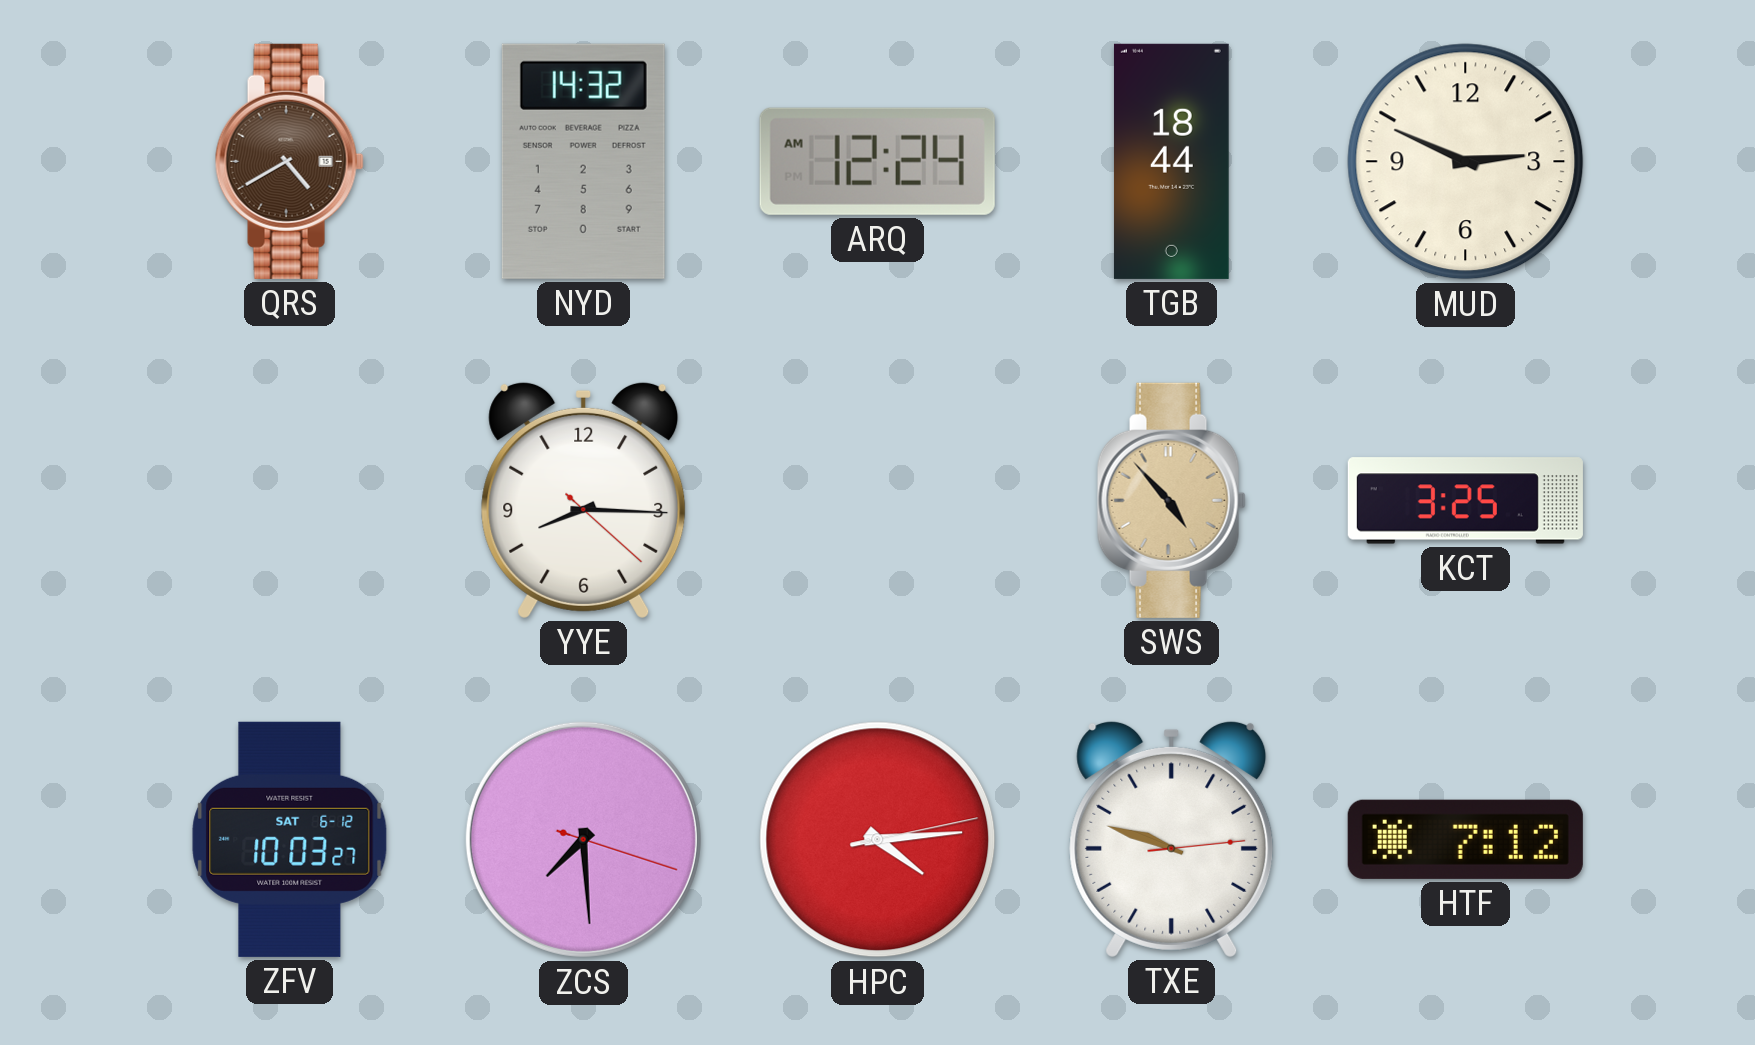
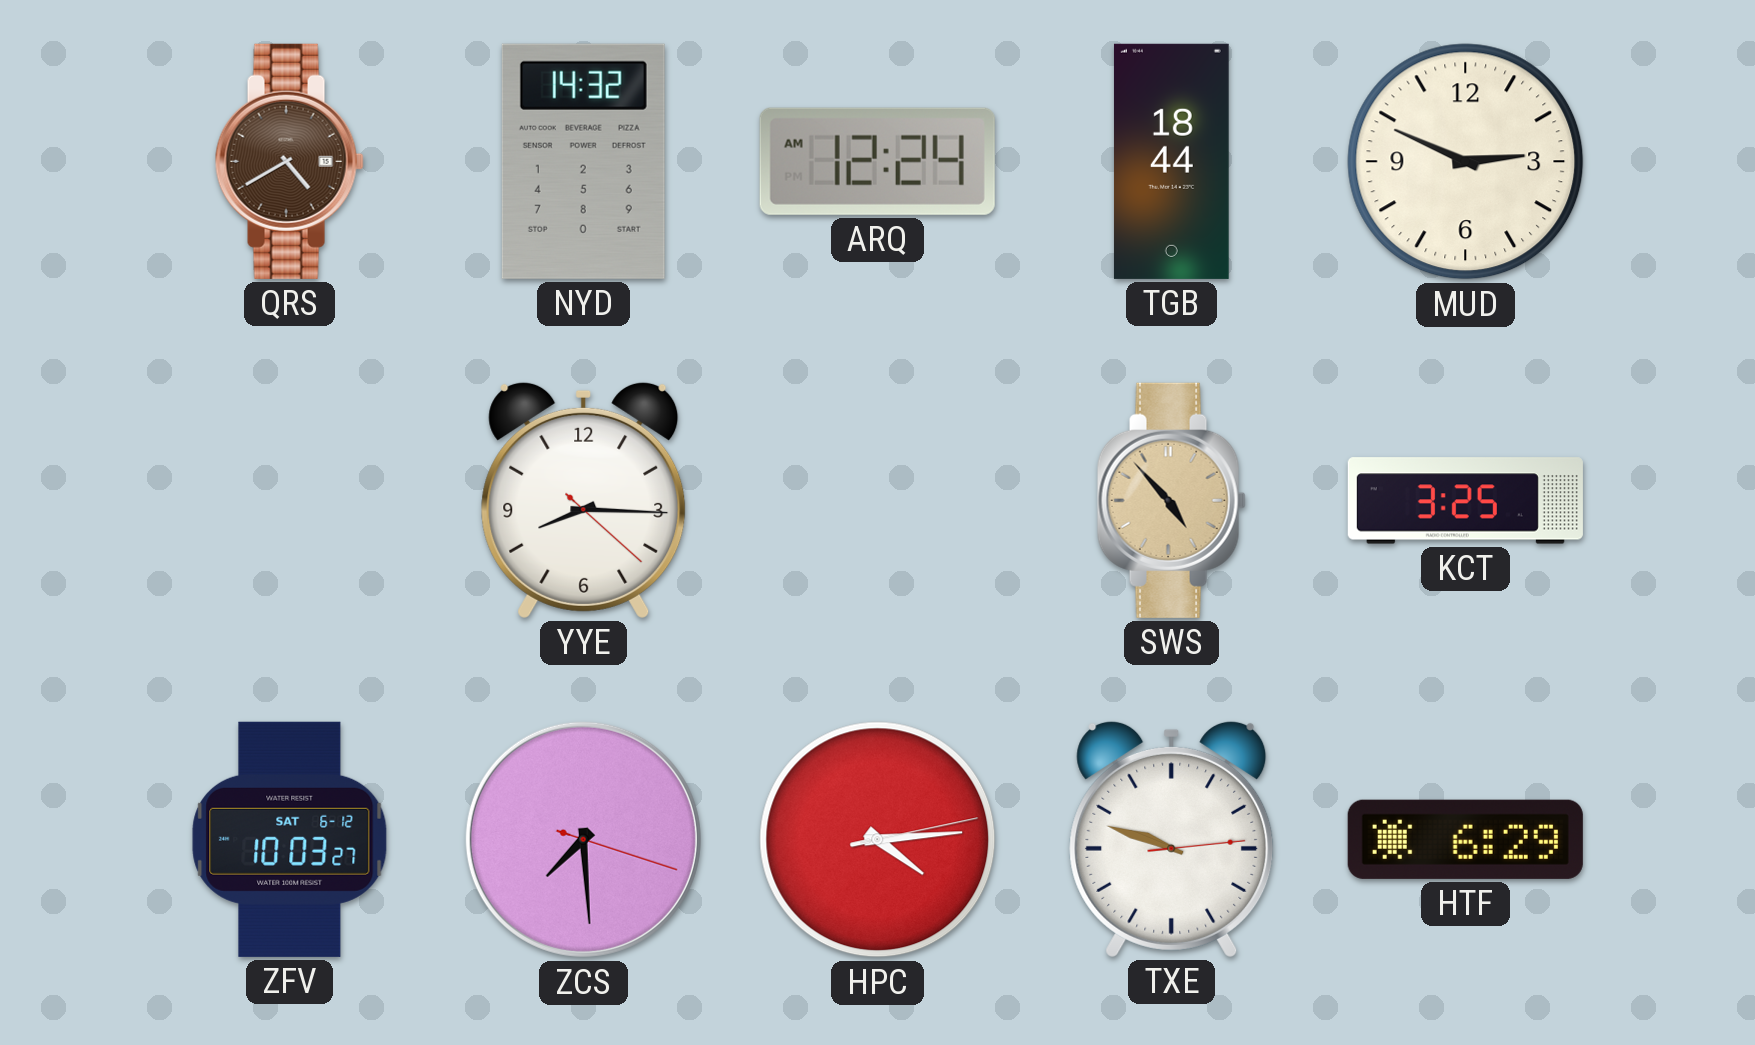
HTF: 7:12 -> 6:29 (1465, 839)
